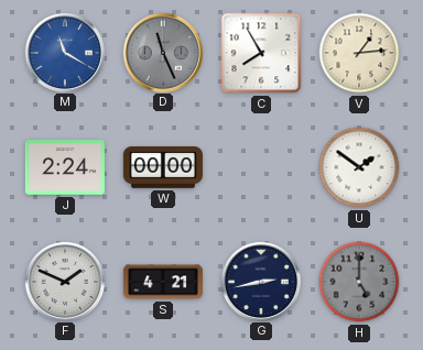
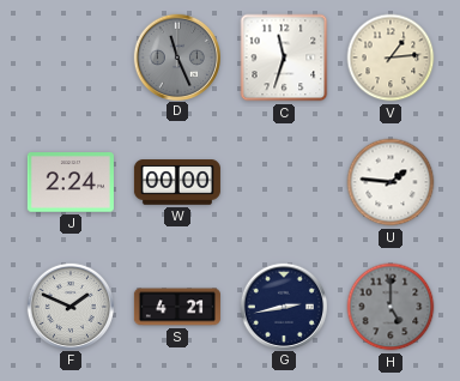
M: 11:20 -> none (64, 52)
C: 7:55 -> 11:33 (284, 58)
U: 1:51 -> 1:46 (391, 182)
